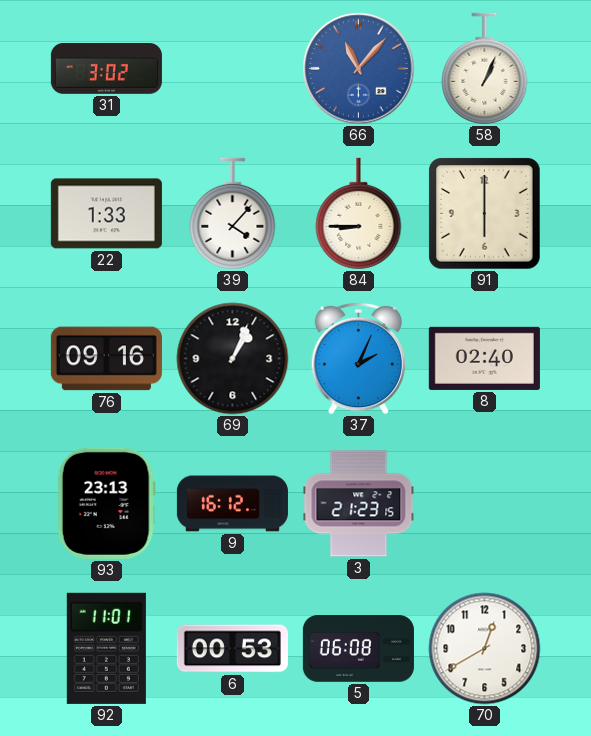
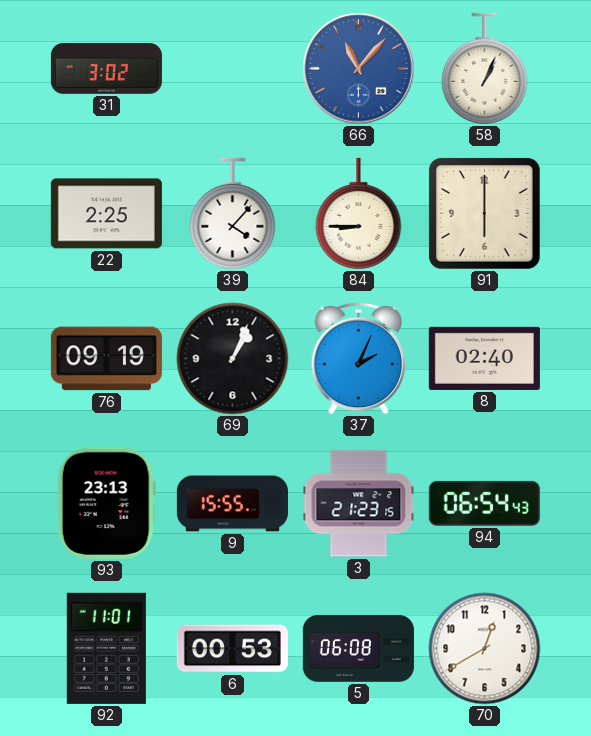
22: 1:33 -> 2:25 (106, 214)
76: 09:16 -> 09:19 (106, 359)
9: 16:12 -> 15:55 (232, 504)
94: none -> 06:54 (484, 503)
